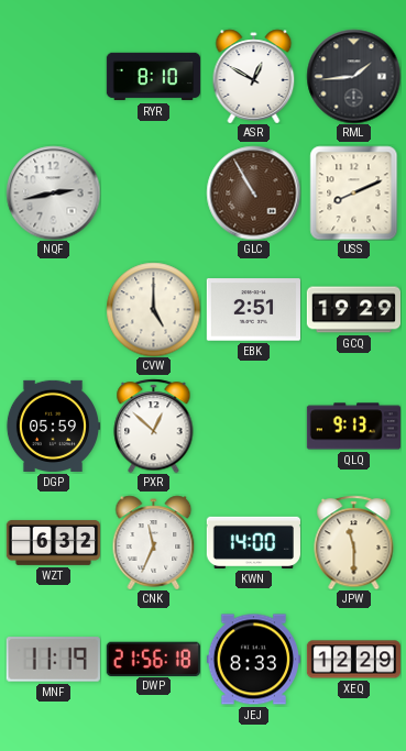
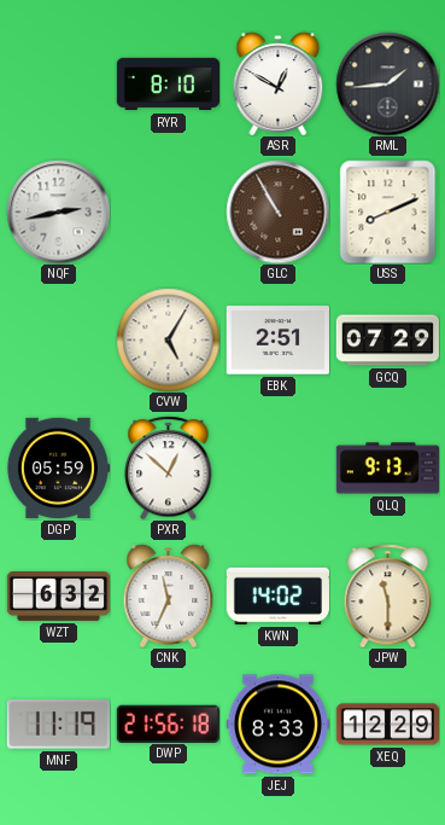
CVW: 5:00 -> 5:05 (168, 339)
GCQ: 19:29 -> 07:29 (387, 341)
KWN: 14:00 -> 14:02 (277, 595)
